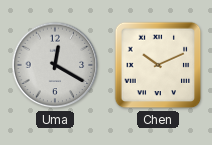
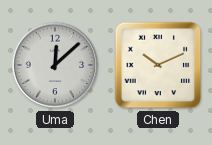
Uma: 12:20 -> 12:08 (55, 65)
